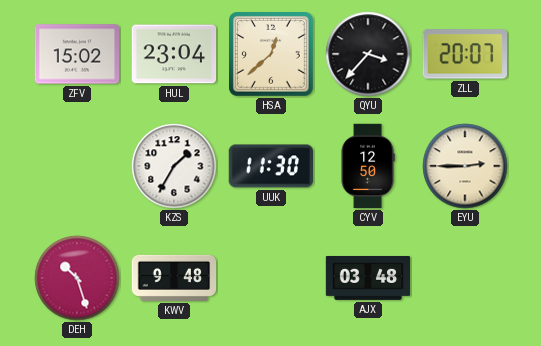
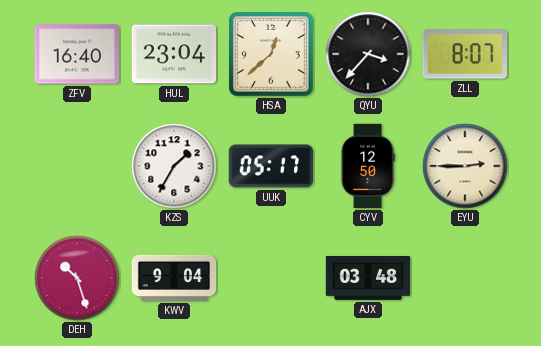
ZFV: 15:02 -> 16:40 (77, 54)
ZLL: 20:07 -> 8:07 (464, 54)
UUK: 11:30 -> 05:17 (270, 166)
KWV: 9:48 -> 9:04 (174, 278)
